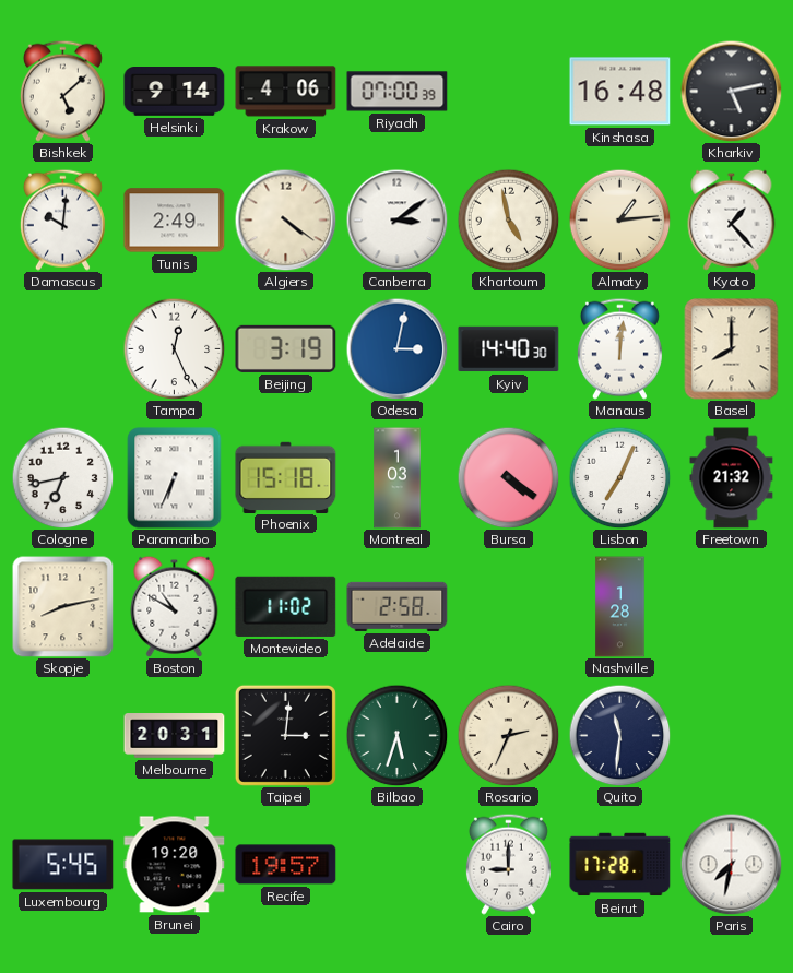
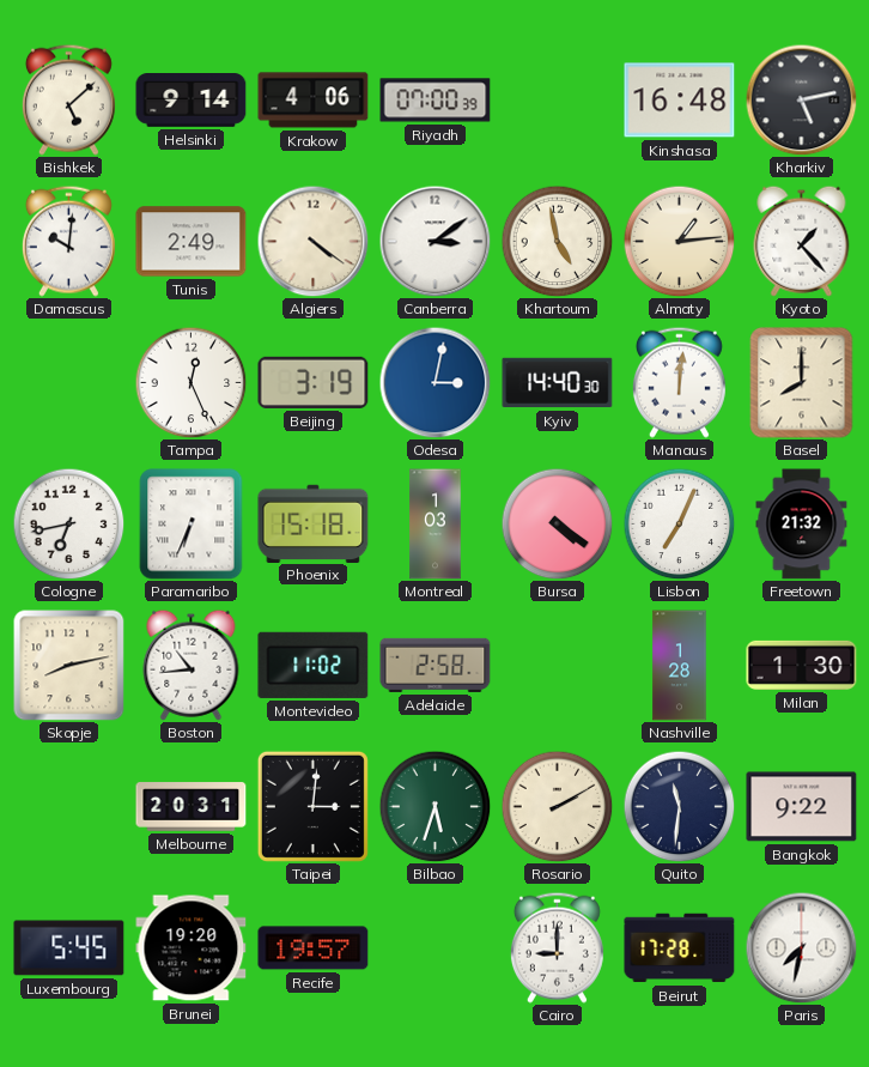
Boston: 10:50 -> 10:44 (192, 665)
Milan: none -> 1:30 (802, 665)
Rosario: 2:34 -> 2:10 (557, 806)
Bangkok: none -> 9:22 (802, 807)
